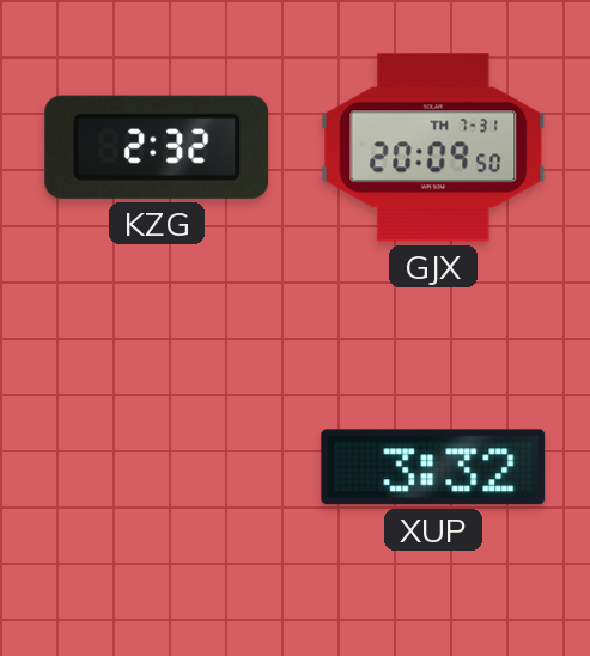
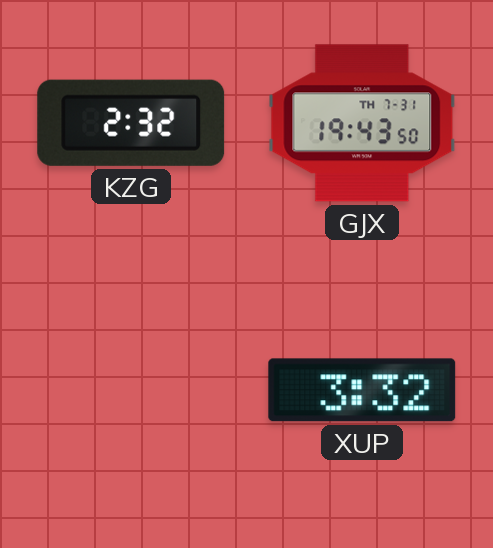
GJX: 20:09 -> 19:43 (362, 123)
